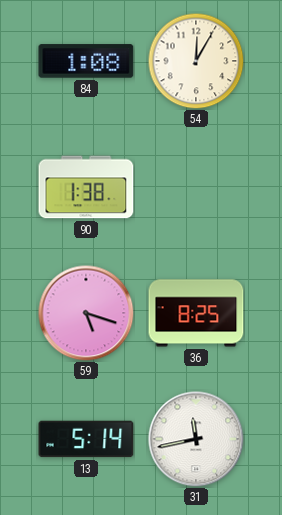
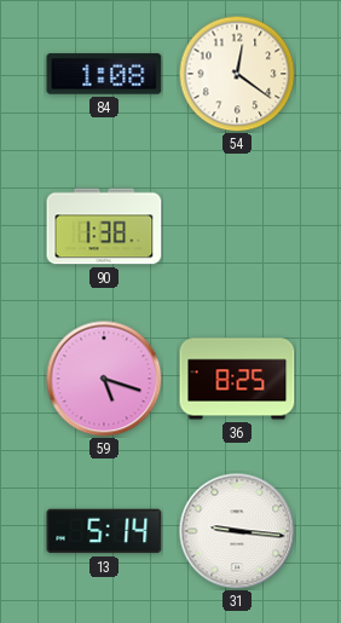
54: 12:05 -> 12:21 (237, 74)
31: 11:43 -> 9:16 (237, 531)
